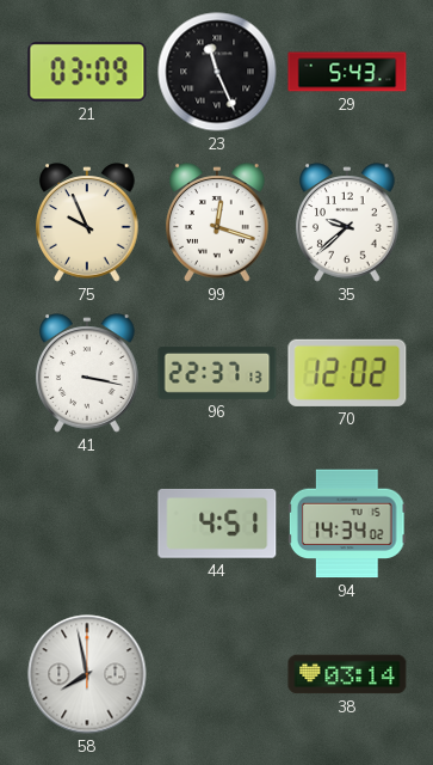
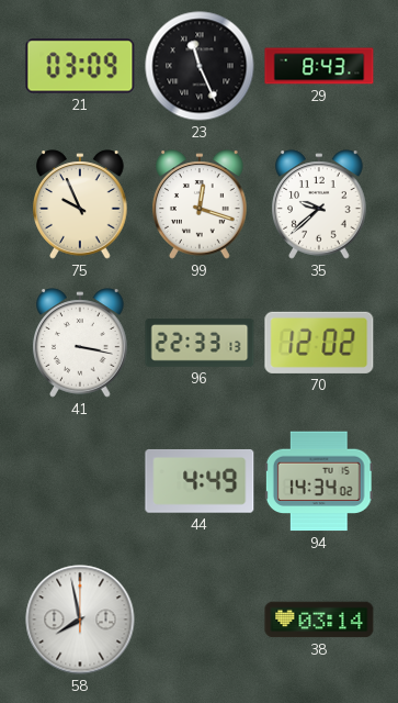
29: 5:43 -> 8:43 (319, 66)
96: 22:37 -> 22:33 (200, 343)
44: 4:51 -> 4:49 (200, 481)
